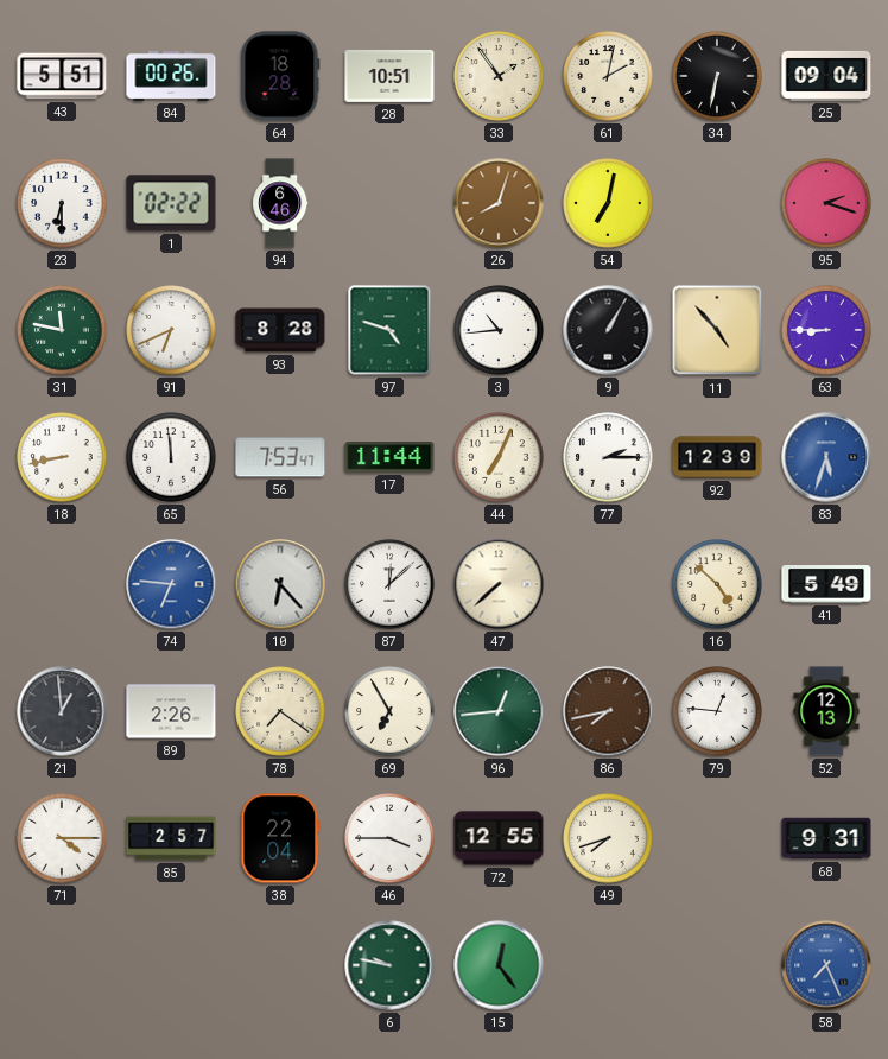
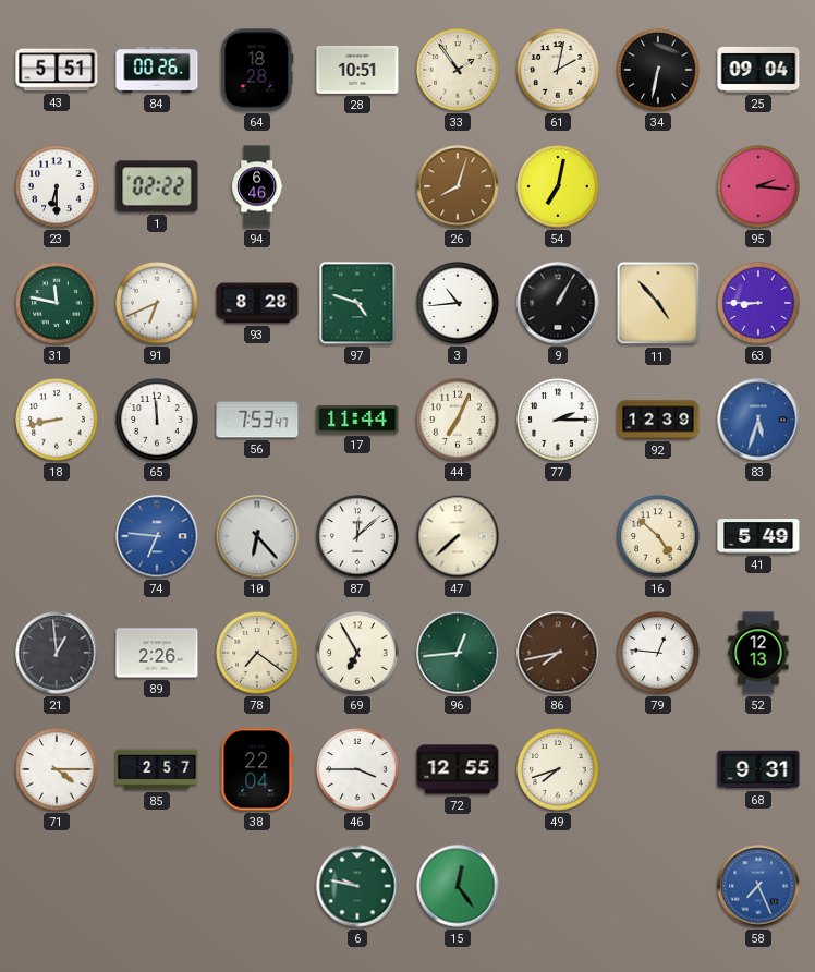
95: 2:18 -> 2:16 (758, 186)
